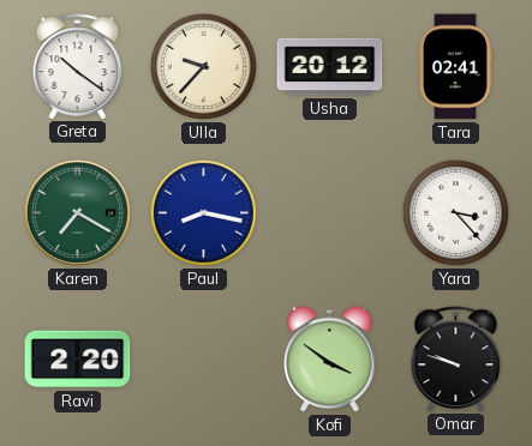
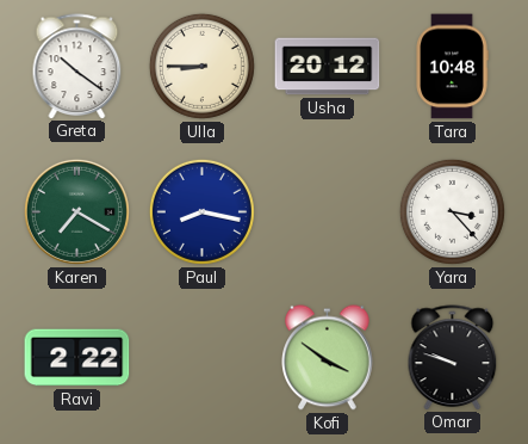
Ulla: 9:37 -> 8:45 (201, 66)
Tara: 02:41 -> 10:48 (452, 67)
Ravi: 2:20 -> 2:22 (77, 358)
